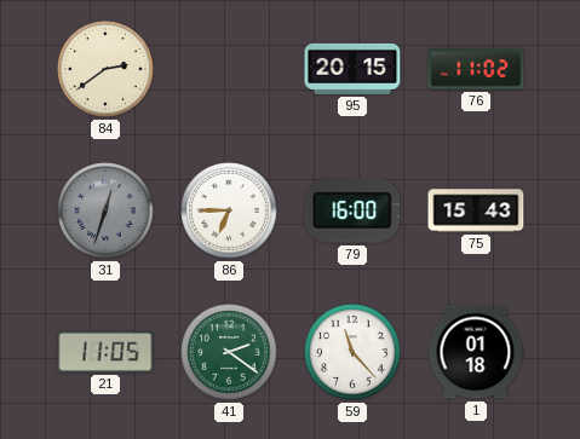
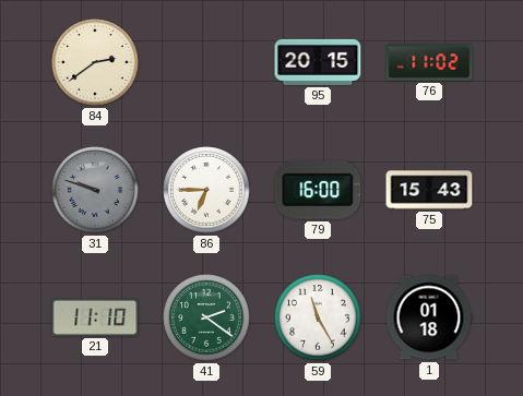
31: 12:33 -> 9:48 (95, 190)
21: 11:05 -> 11:10 (95, 317)
59: 11:23 -> 11:25 (318, 317)
